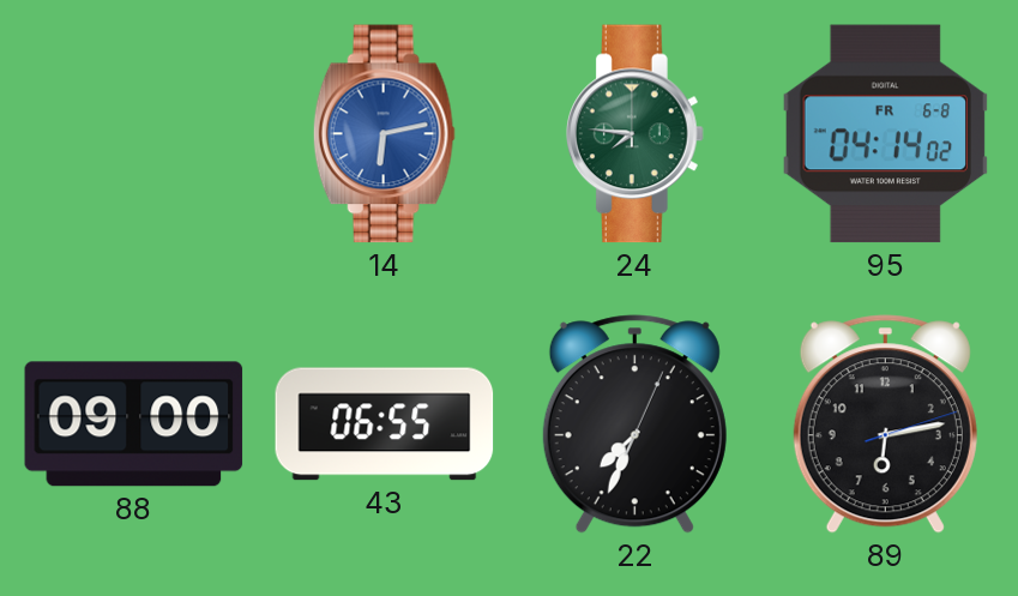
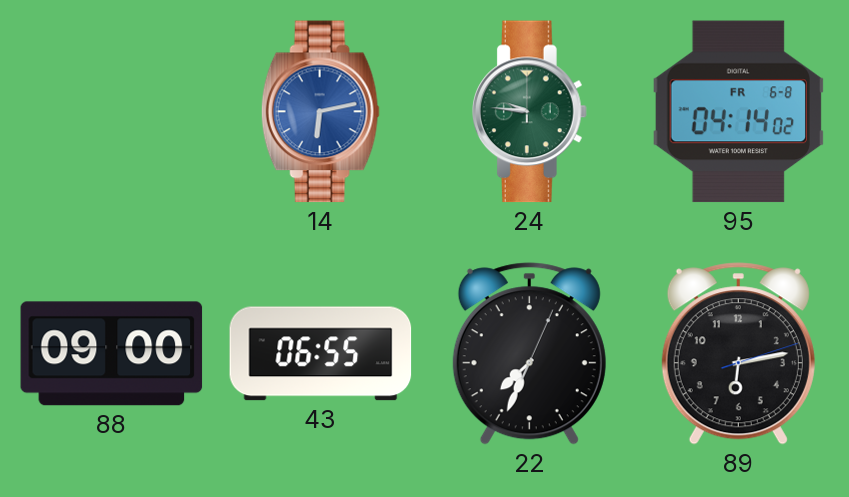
24: 7:46 -> 9:46 (530, 112)
